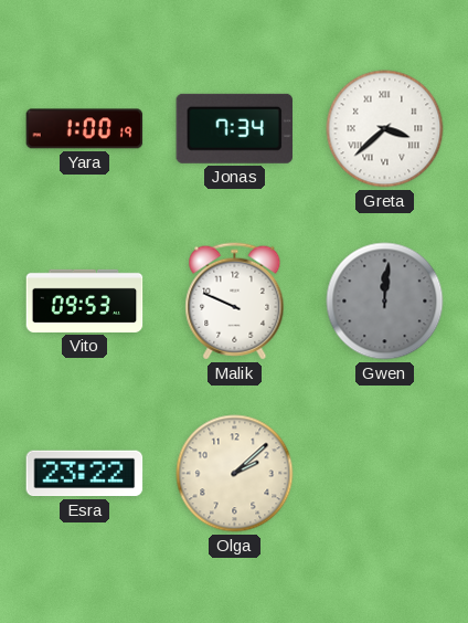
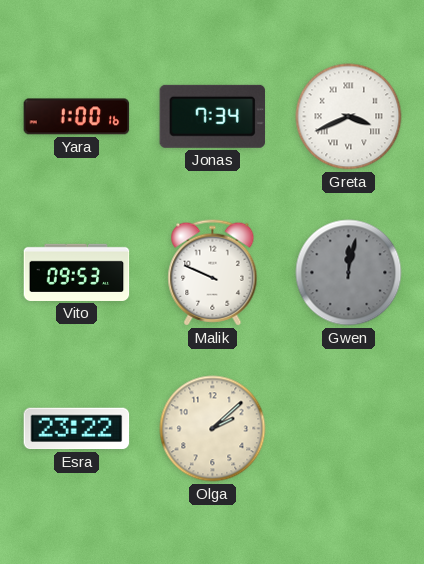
Yara: 1:00:19 -> 1:00:16 (77, 117)
Greta: 3:38 -> 3:41 (349, 117)
Gwen: 12:01 -> 12:02 (349, 273)
